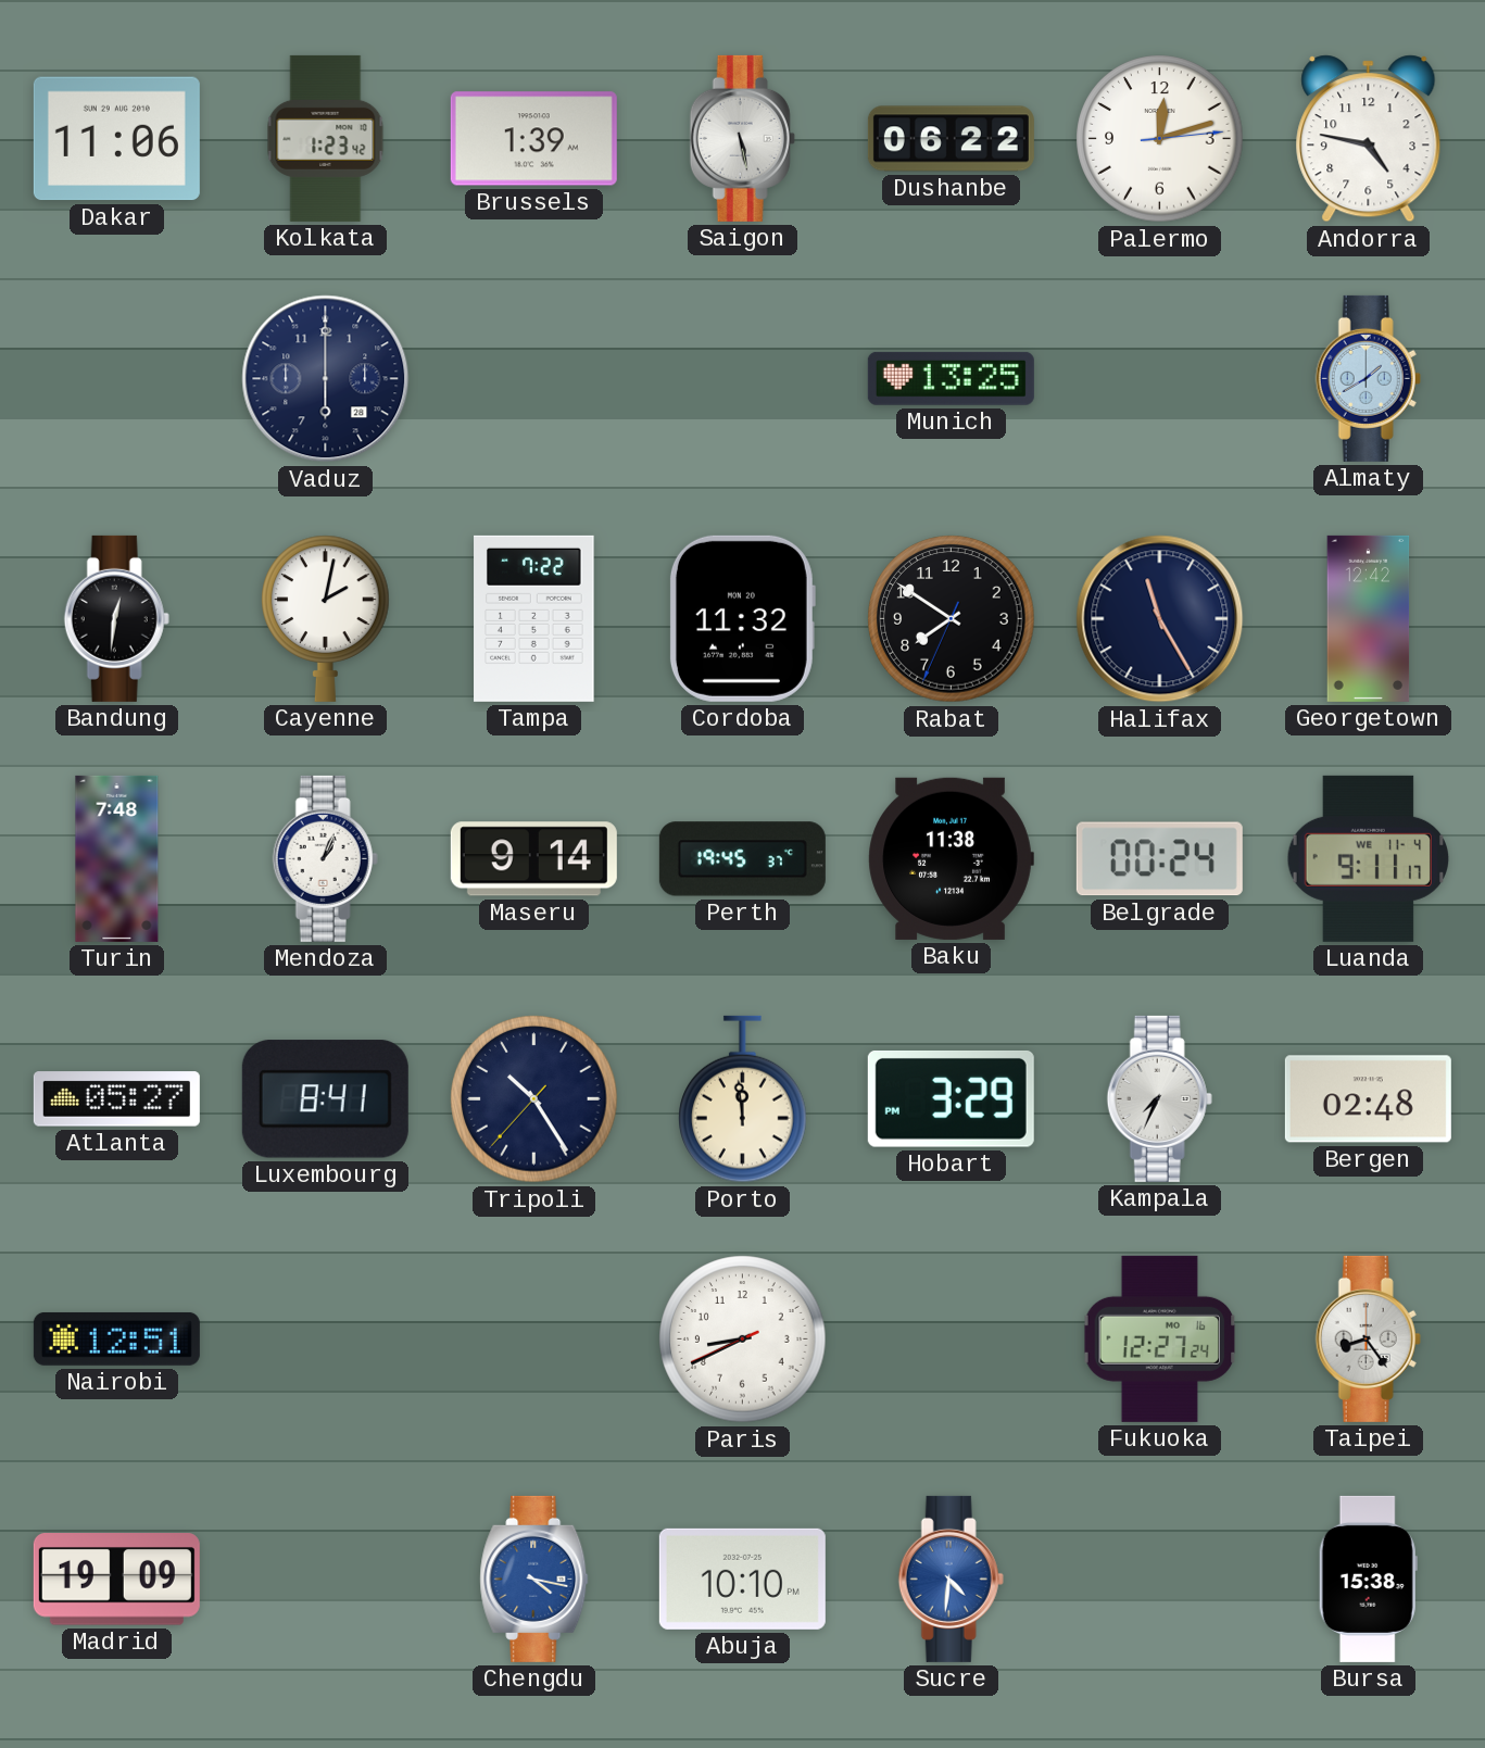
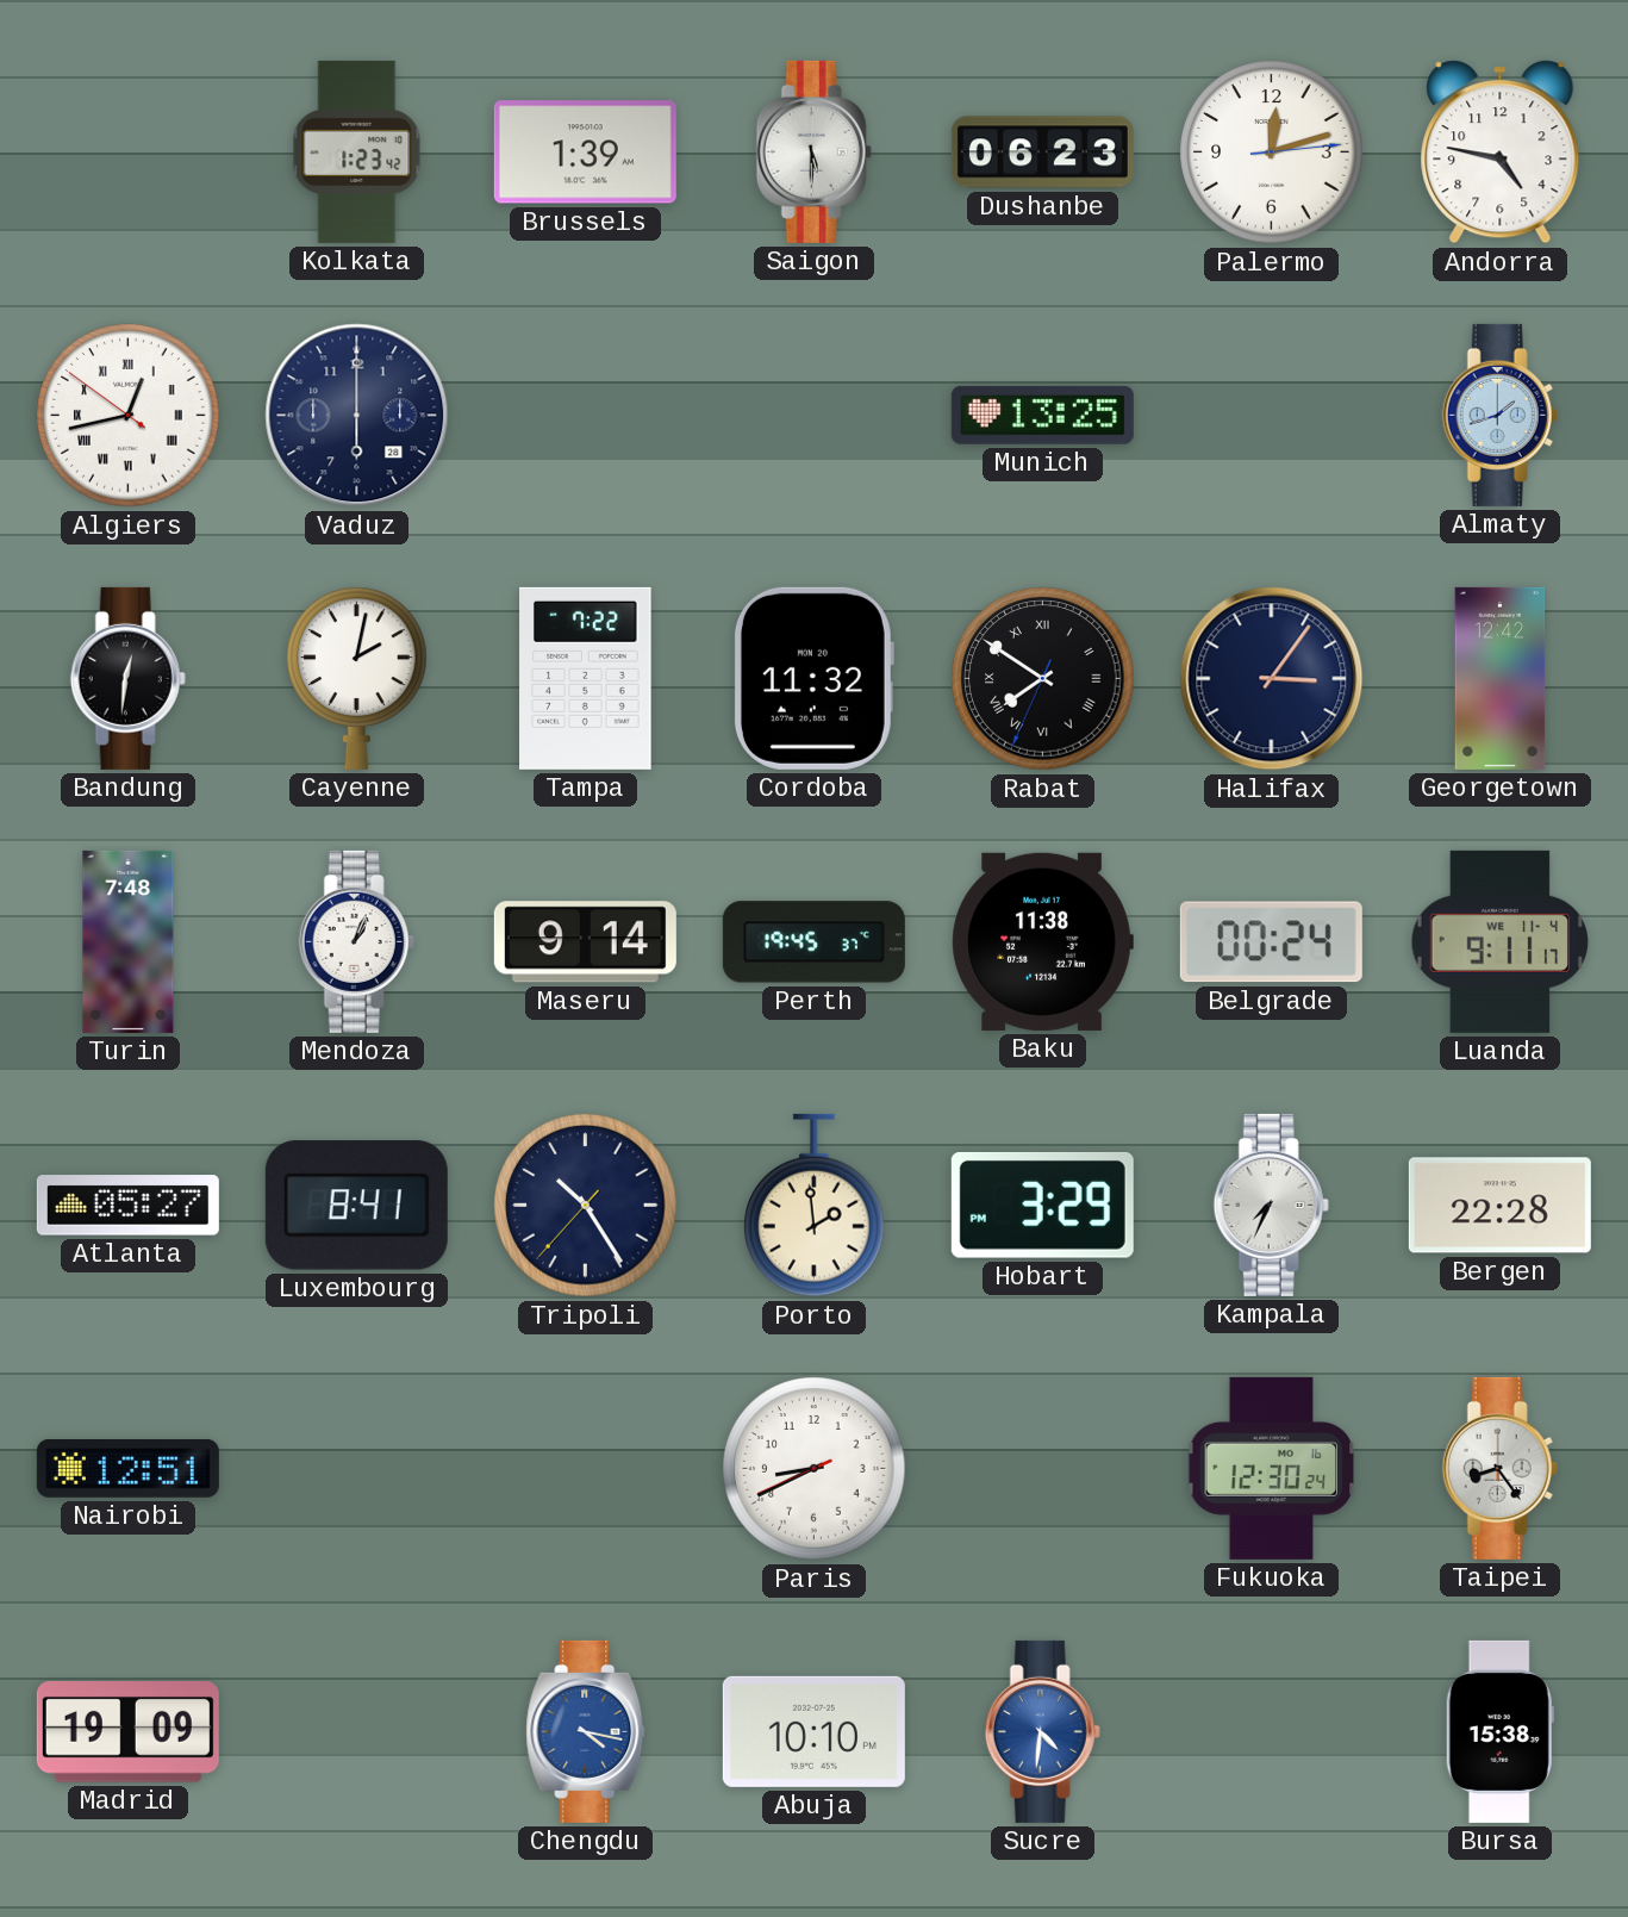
Dakar: 11:06 -> none (116, 139)
Saigon: 5:28 -> 5:30 (813, 151)
Dushanbe: 06:22 -> 06:23 (1042, 153)
Algiers: none -> 12:42 (129, 416)
Almaty: 1:40 -> 1:42 (1499, 415)
Rabat numerals: Arabic -> Roman (1043, 679)
Halifax: 11:25 -> 3:06 (1272, 679)
Porto: 11:59 -> 1:59 (815, 1206)
Bergen: 02:48 -> 22:28 (1499, 1206)
Fukuoka: 12:27 -> 12:30 (1272, 1468)
